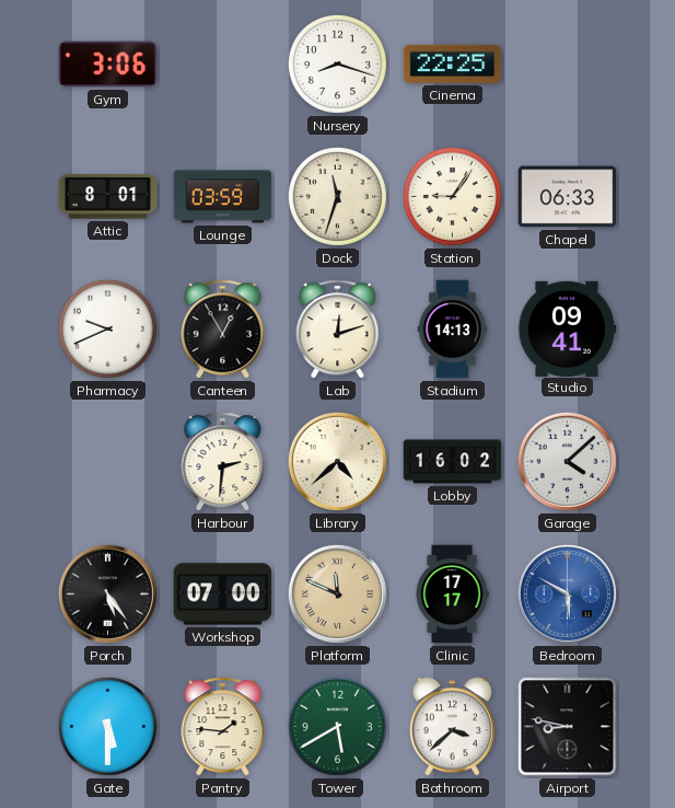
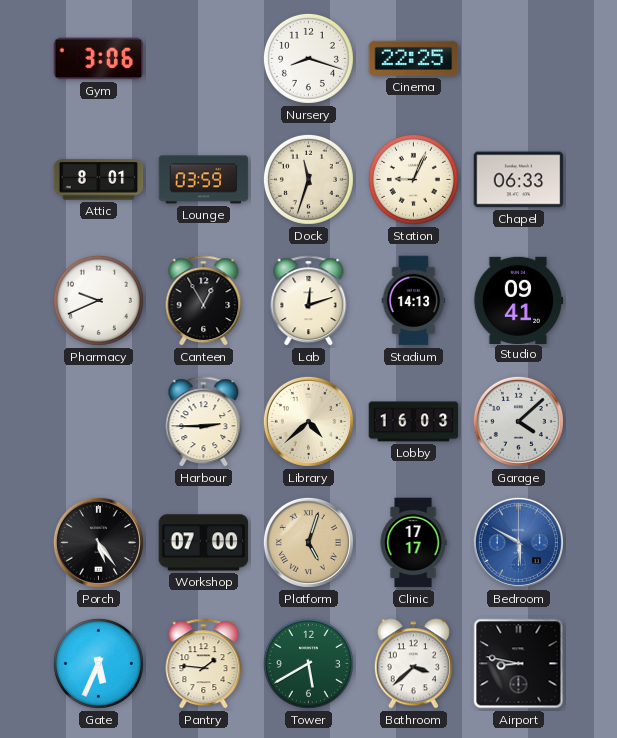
Station: 9:06 -> 9:04 (413, 179)
Harbour: 2:31 -> 2:45 (204, 422)
Lobby: 16:02 -> 16:03 (414, 422)
Platform: 11:49 -> 5:03 (308, 542)
Gate: 5:30 -> 5:34 (98, 663)
